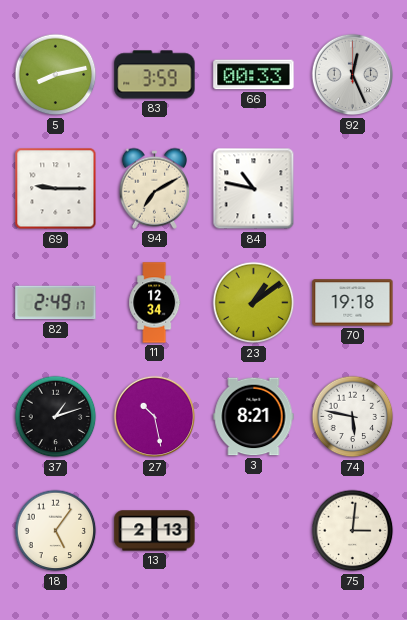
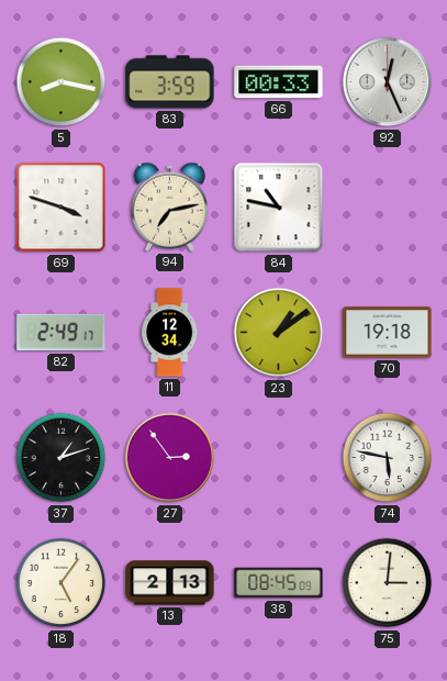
5: 8:13 -> 8:17 (62, 82)
69: 9:15 -> 3:48 (62, 208)
94: 7:10 -> 7:13 (169, 206)
27: 10:28 -> 2:54 (170, 458)
3: 8:21 -> none (254, 417)
38: none -> 08:45 (279, 583)
